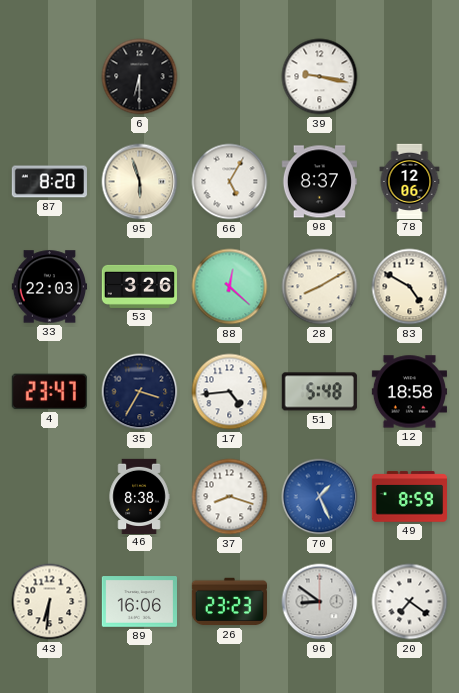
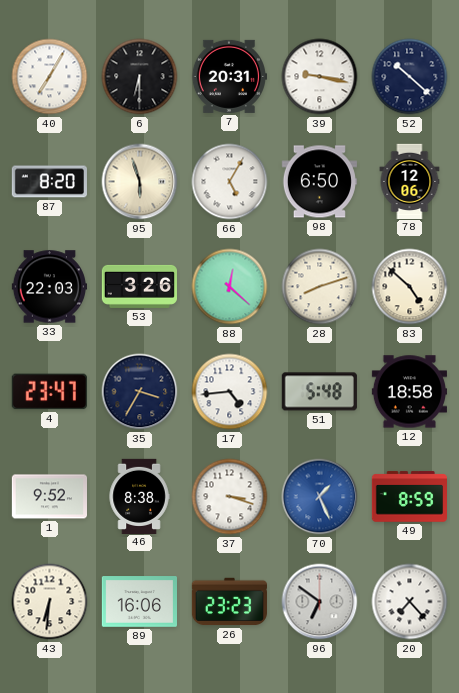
40: none -> 7:05 (50, 77)
7: none -> 20:31 (229, 76)
52: none -> 10:22 (410, 77)
98: 8:37 -> 6:50 (319, 182)
28: 8:10 -> 8:12 (320, 287)
83: 4:50 -> 4:52 (410, 287)
1: none -> 9:52 (49, 497)
37: 8:18 -> 3:18 (230, 497)
96: 8:51 -> 6:51 (320, 602)
20: 7:21 -> 7:23 (410, 602)
